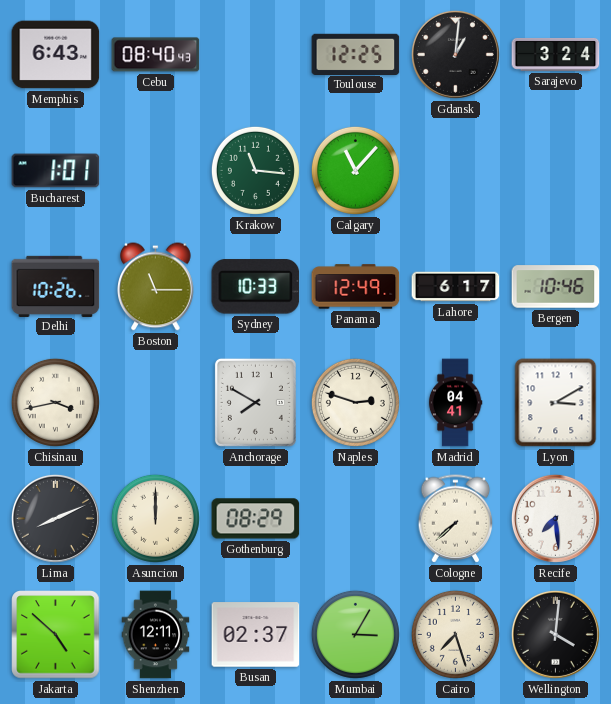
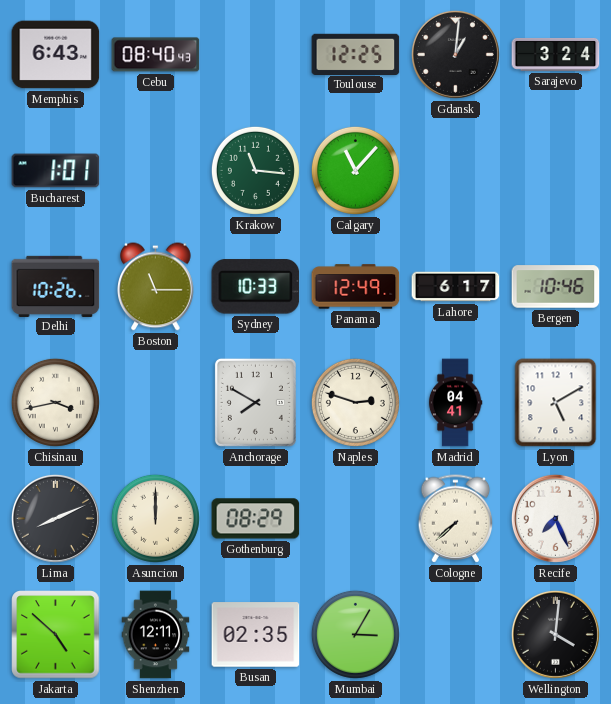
Lyon: 3:10 -> 5:10 (556, 403)
Recife: 7:29 -> 7:26 (555, 518)
Busan: 02:37 -> 02:35 (256, 635)
Cairo: 7:27 -> none (455, 634)
